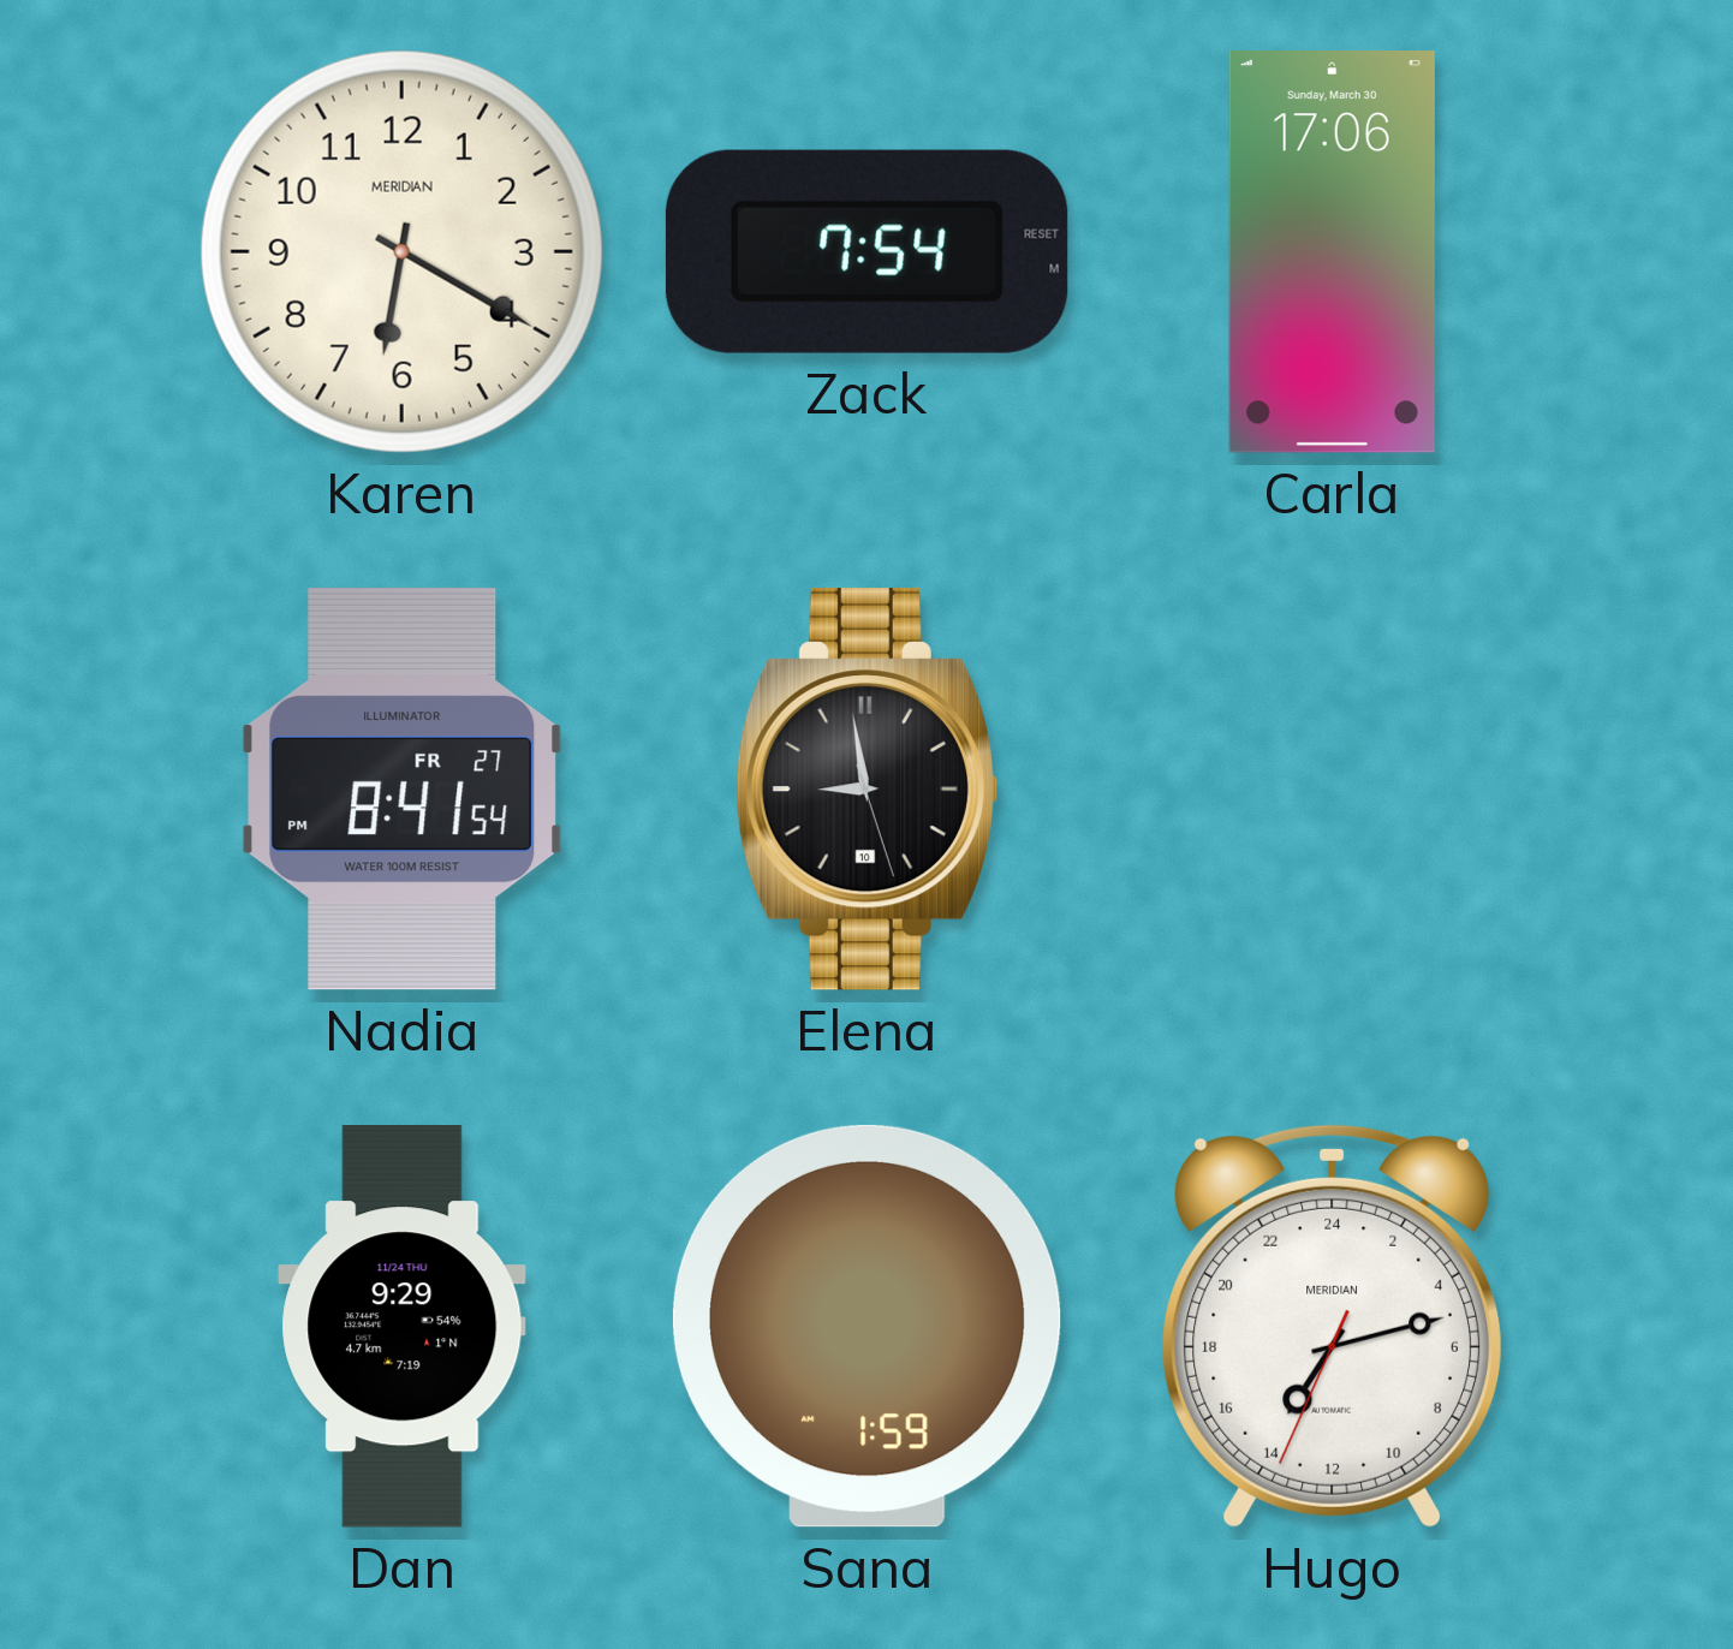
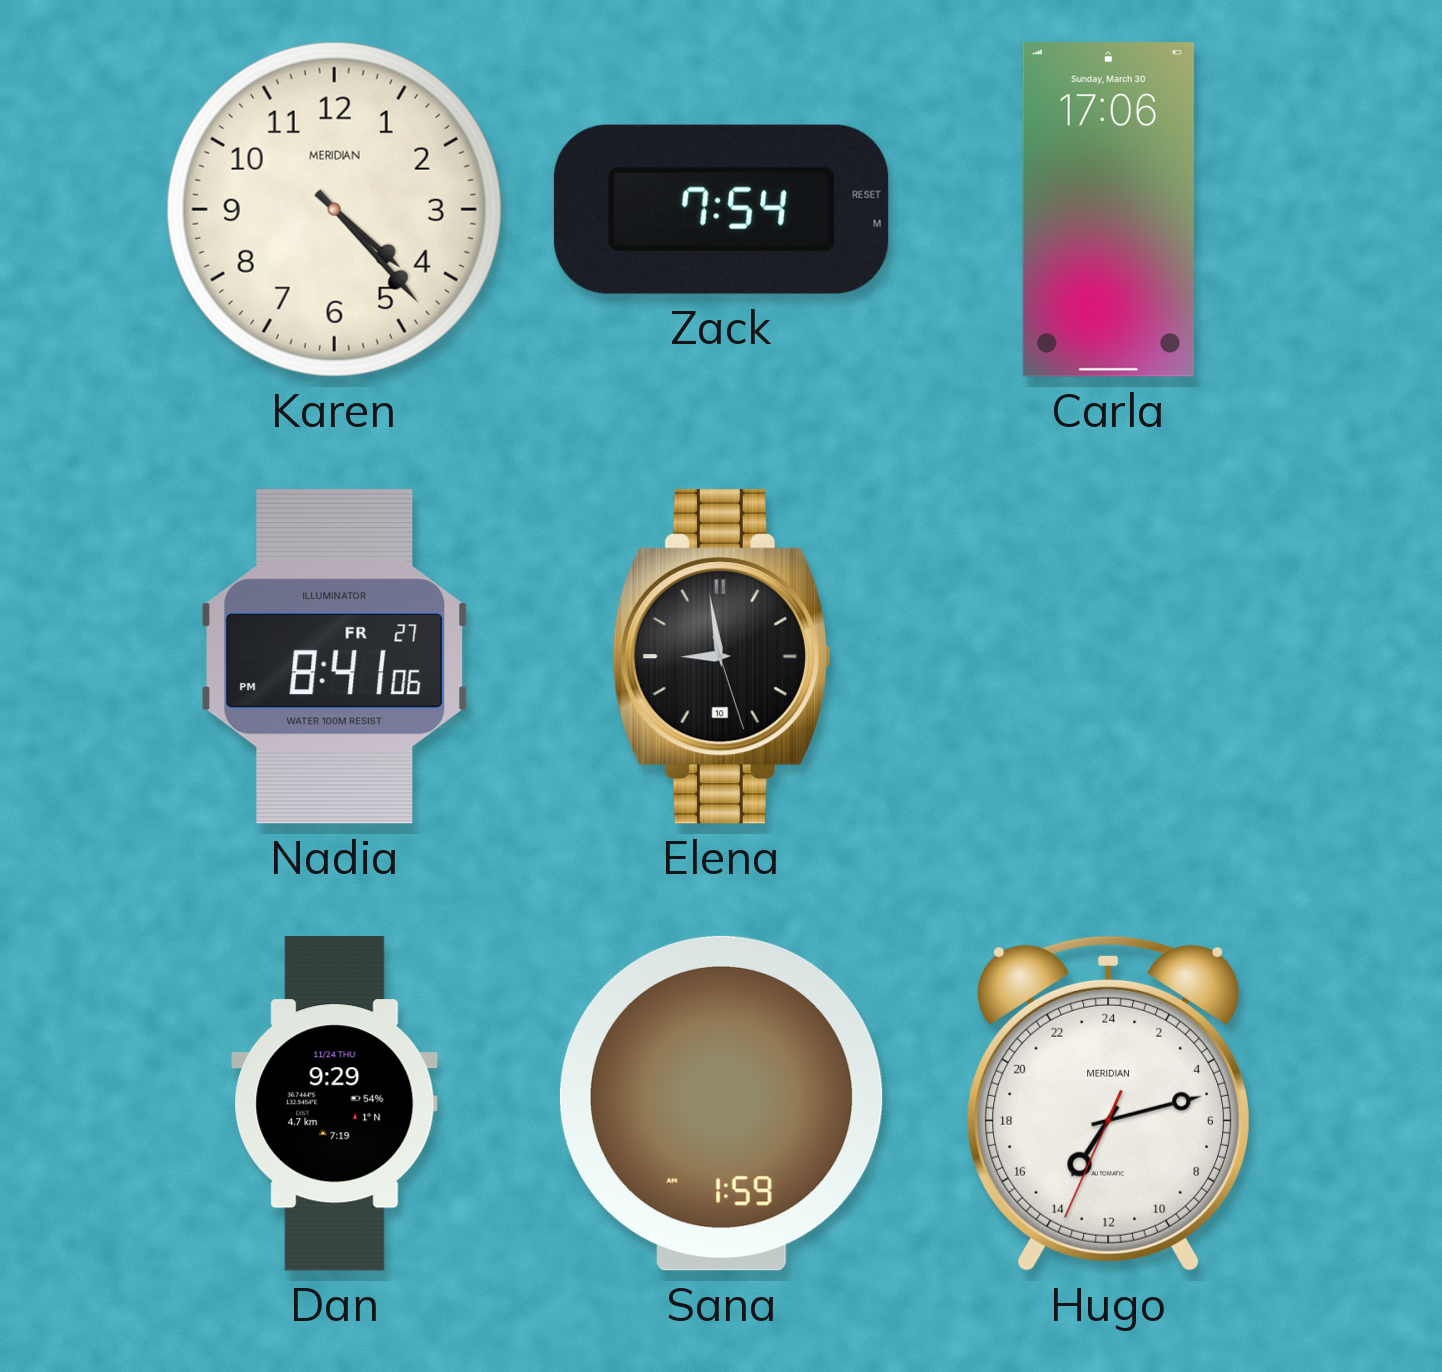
Karen: 6:20 -> 4:23 (334, 209)
Nadia: 8:41:54 PM -> 8:41:06 PM (334, 656)
